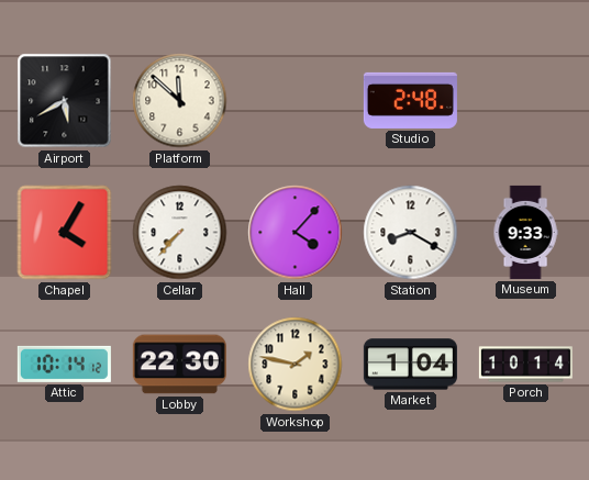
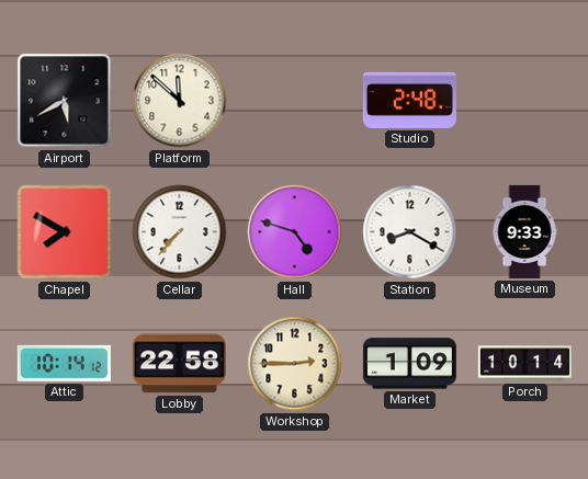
Chapel: 4:05 -> 7:50 (65, 232)
Hall: 4:07 -> 4:48 (295, 232)
Lobby: 22:30 -> 22:58 (179, 364)
Workshop: 1:47 -> 2:45 (295, 364)
Market: 1:04 -> 1:09 (409, 364)
